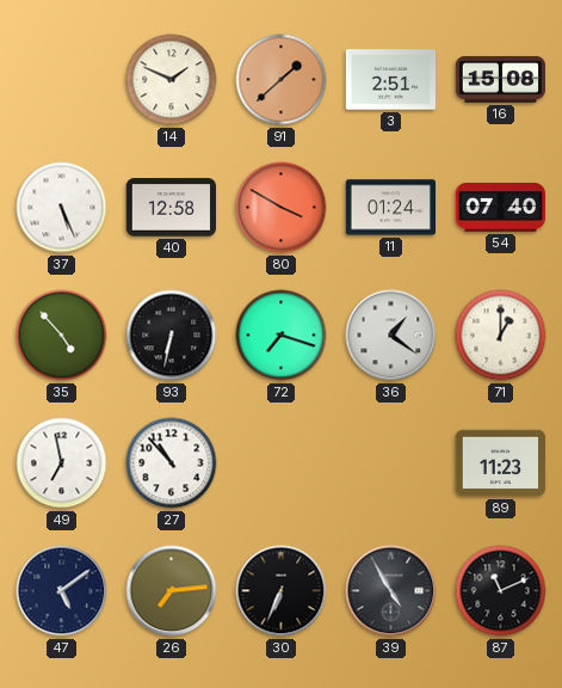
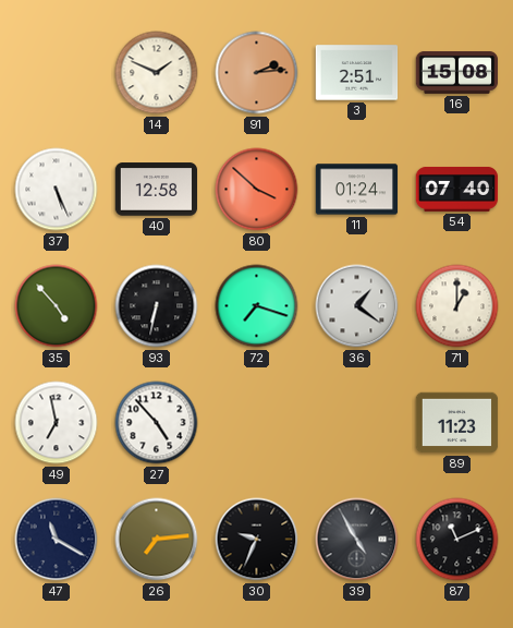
91: 1:38 -> 2:14 (257, 73)
80: 3:50 -> 3:52 (257, 190)
27: 10:53 -> 4:53 (157, 423)
47: 5:09 -> 11:20 (57, 540)
30: 6:34 -> 9:34 (257, 540)
